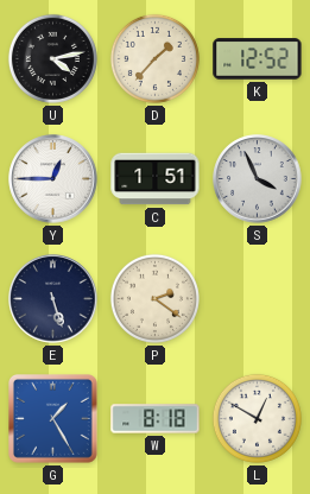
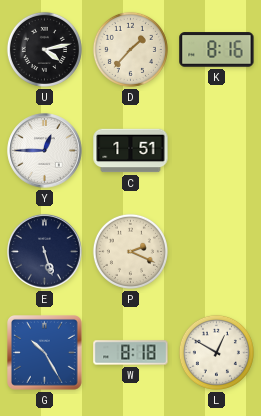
K: 12:52 -> 8:16 (217, 50)
S: 3:56 -> none (258, 179)
P: 2:21 -> 2:19 (130, 251)
G: 1:25 -> 10:25 (45, 353)
